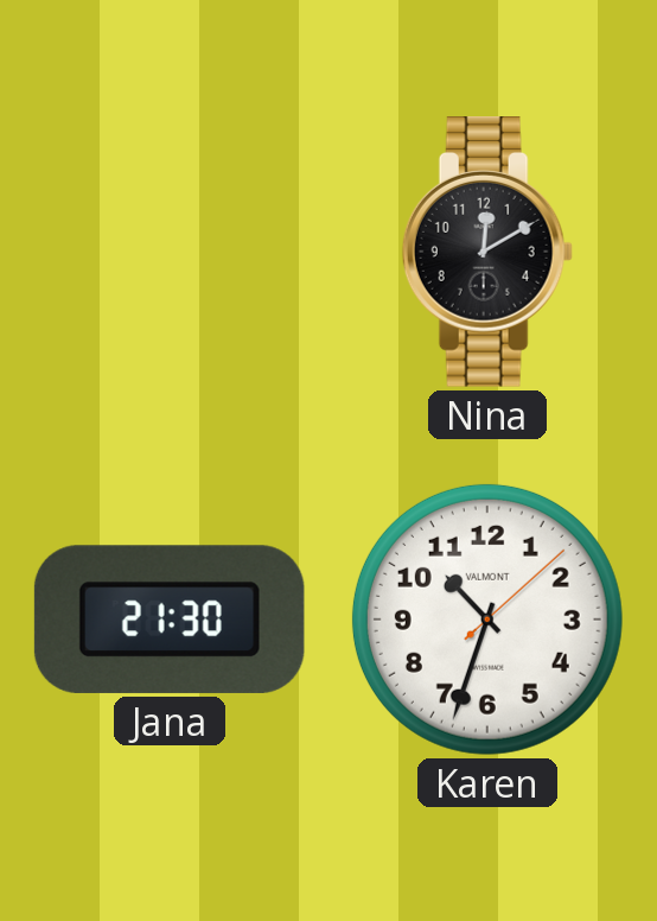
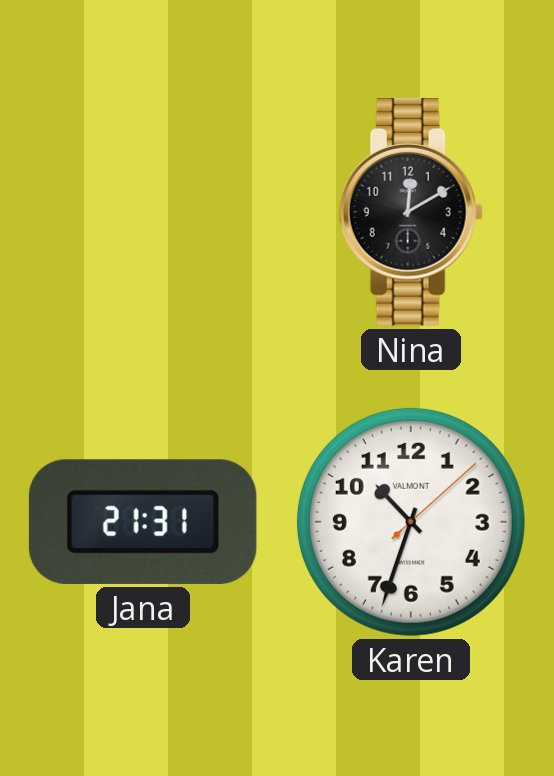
Jana: 21:30 -> 21:31 (143, 522)
